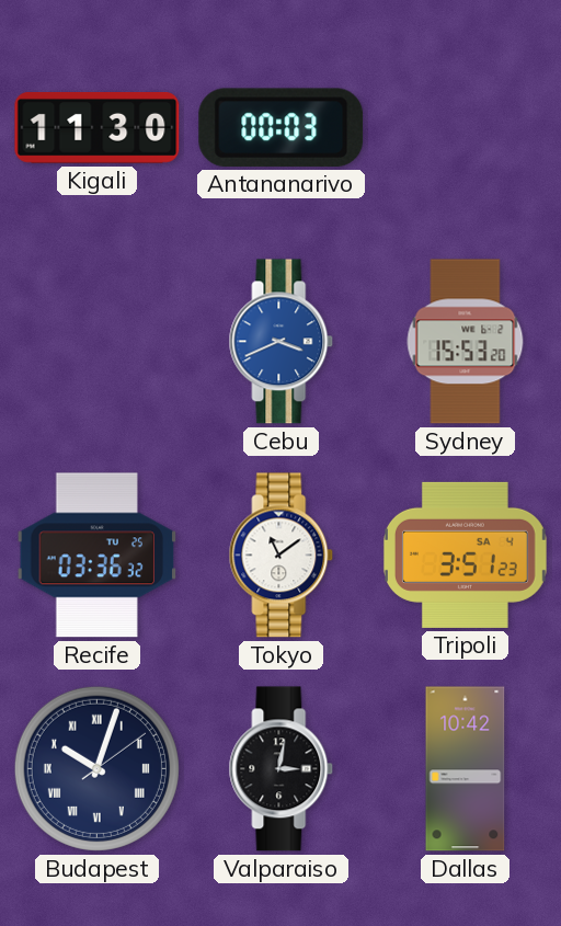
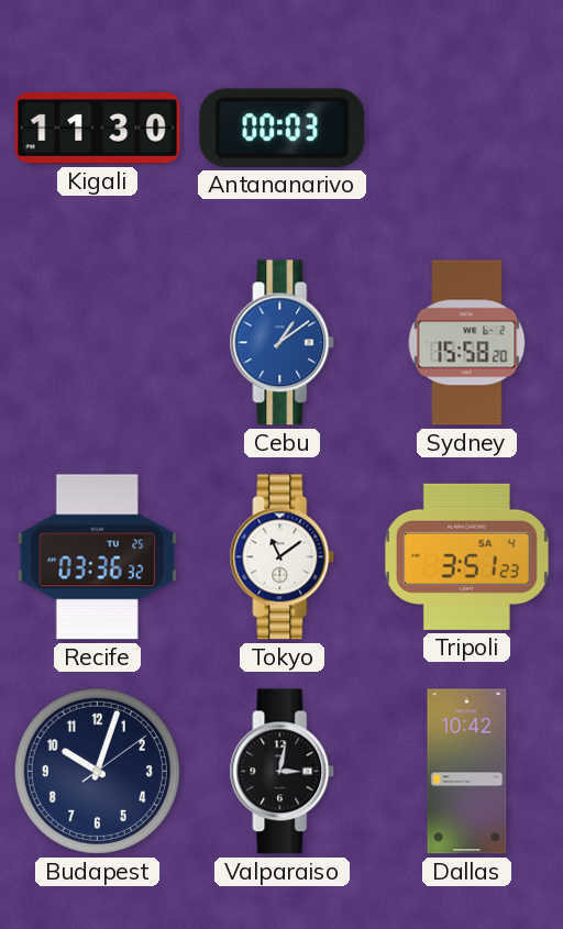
Cebu: 3:41 -> 1:09 (283, 343)
Sydney: 15:53 -> 15:58 (467, 343)
Budapest numerals: Roman -> Arabic (97, 771)
